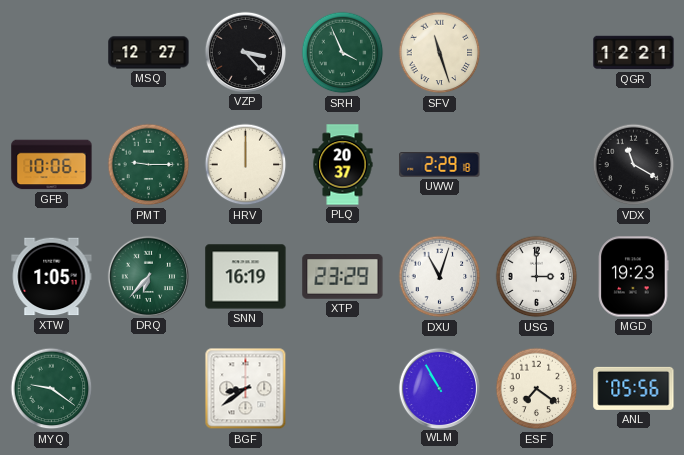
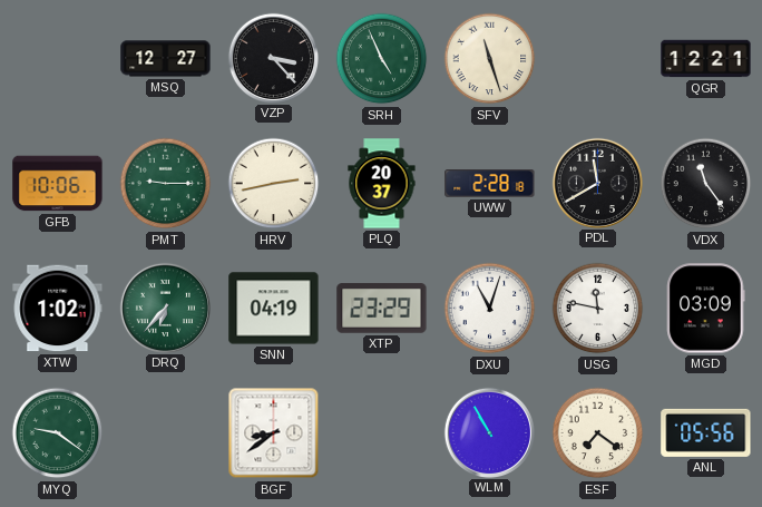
SRH: 3:56 -> 4:56 (382, 59)
HRV: 12:00 -> 2:43 (274, 184)
UWW: 2:29 -> 2:28 (490, 184)
PDL: none -> 11:40 (597, 183)
VDX: 11:20 -> 11:24 (706, 184)
XTW: 1:05 -> 1:02 (58, 309)
SNN: 16:19 -> 04:19 (274, 309)
USG: 3:00 -> 11:47 (598, 309)
MGD: 19:23 -> 03:09 (706, 309)
